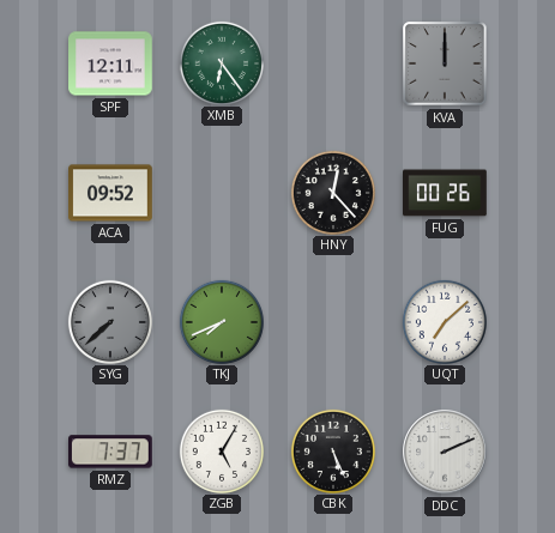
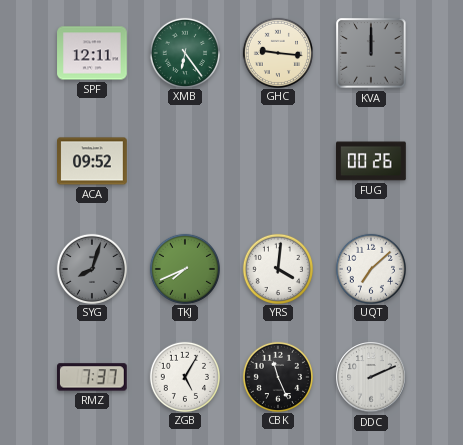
GHC: none -> 9:16 (277, 52)
HNY: 12:23 -> none (332, 192)
SYG: 7:38 -> 8:03 (91, 268)
YRS: none -> 4:01 (277, 268)
CBK: 5:26 -> 11:26 (277, 376)
